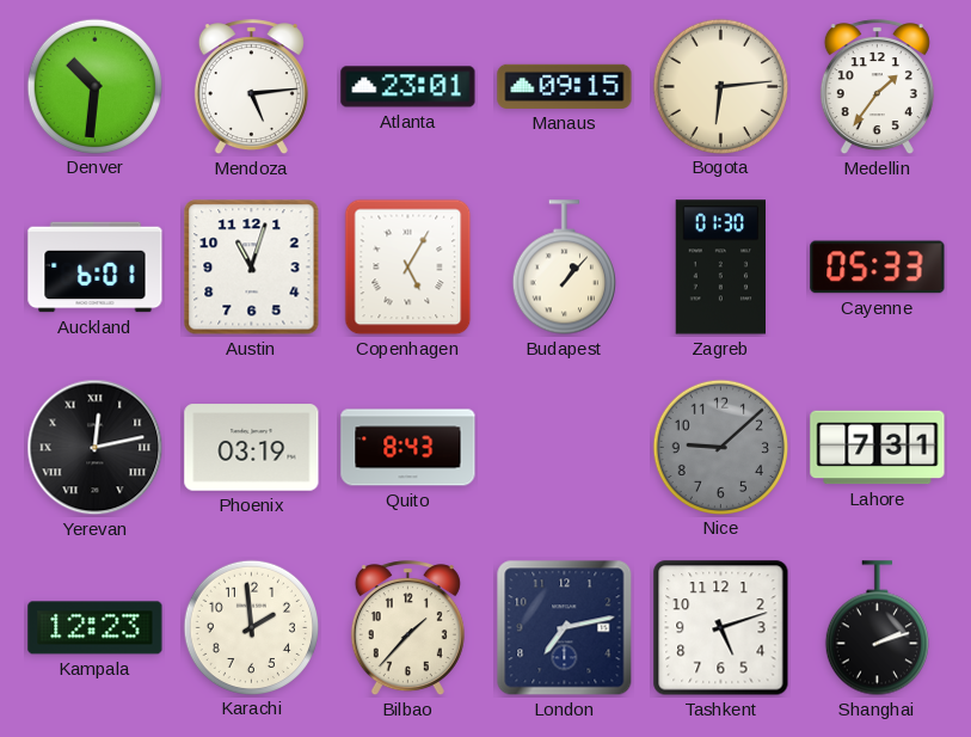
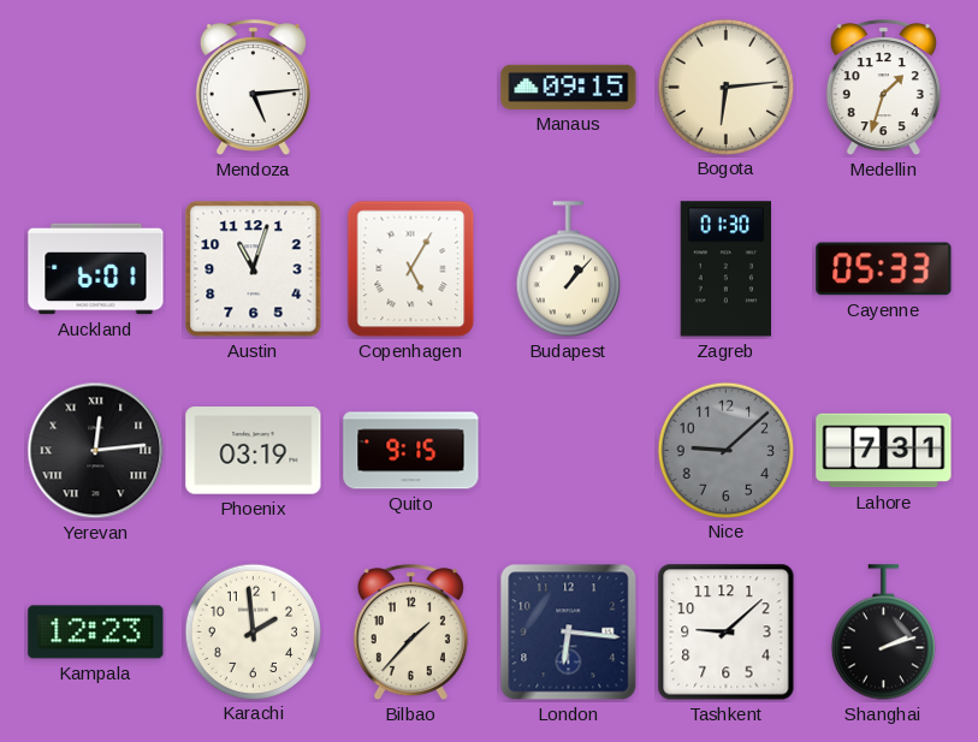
Denver: 10:31 -> none (94, 86)
Atlanta: 23:01 -> none (408, 87)
Medellin: 1:36 -> 1:33 (883, 88)
Yerevan: 12:13 -> 12:14 (96, 451)
Quito: 8:43 -> 9:15 (411, 451)
London: 7:13 -> 6:16 (569, 633)
Tashkent: 5:12 -> 9:08 (727, 633)
